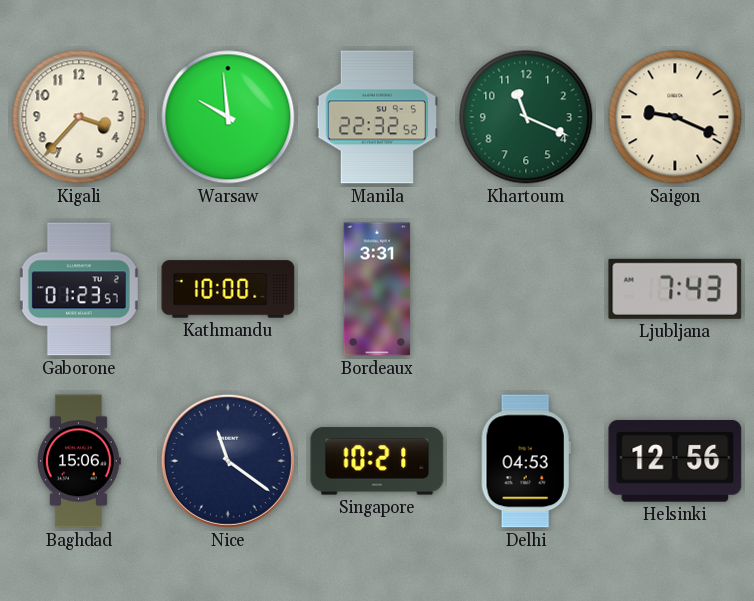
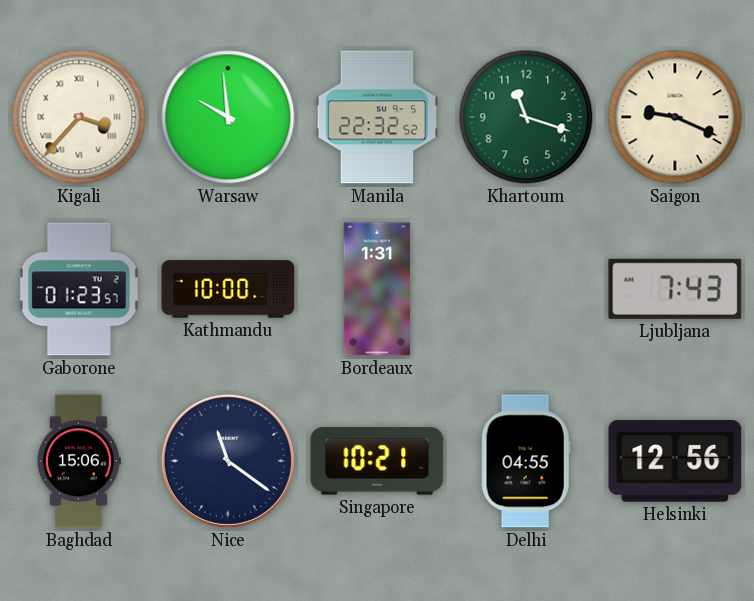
Kigali numerals: Arabic -> Roman (79, 117)
Khartoum: 11:19 -> 11:18 (526, 117)
Bordeaux: 3:31 -> 1:31 (377, 289)
Delhi: 04:53 -> 04:55 (526, 461)
